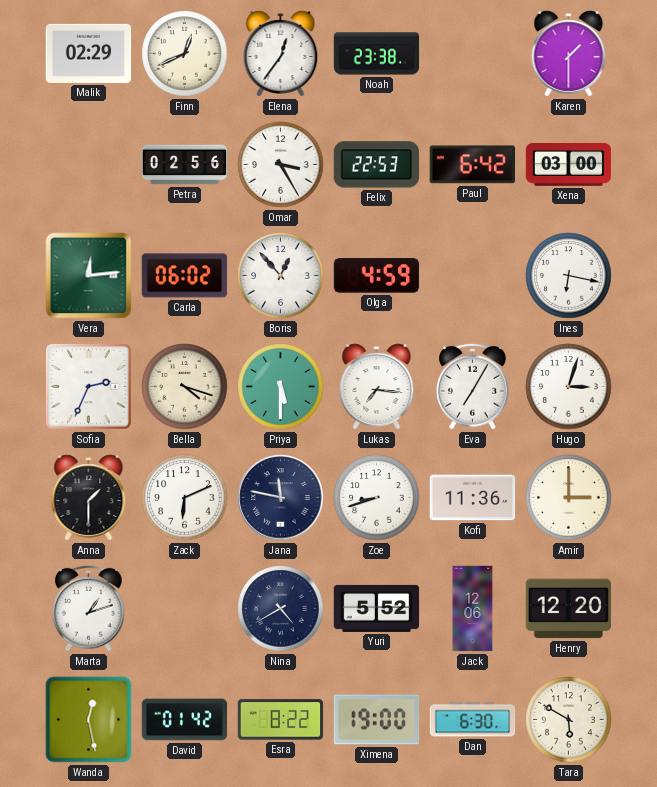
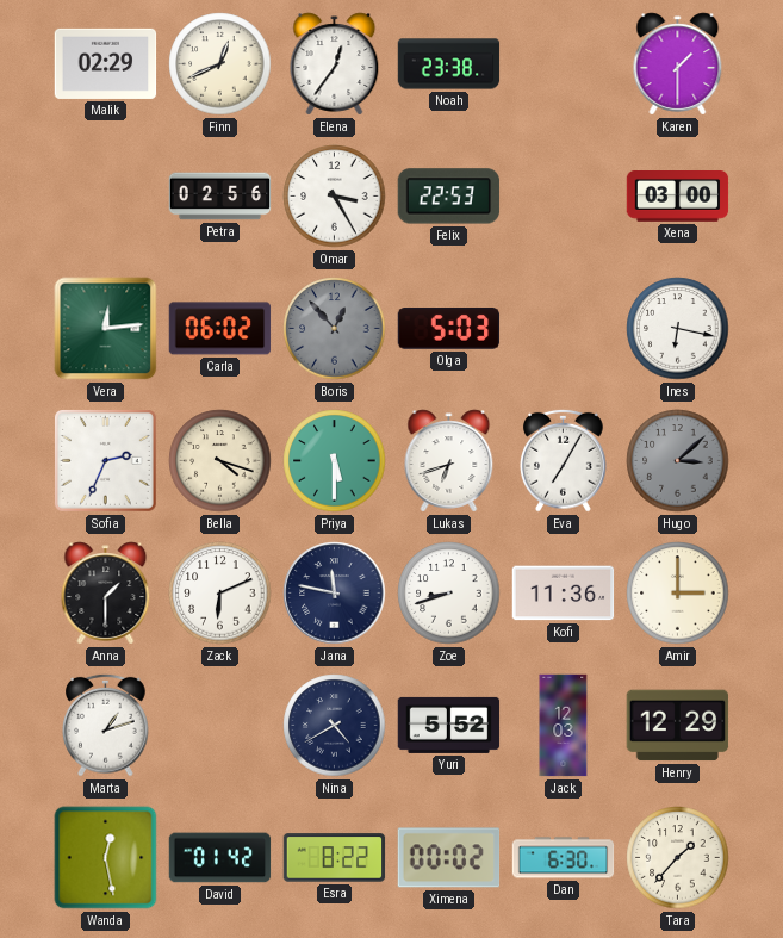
Paul: 6:42 -> none (472, 165)
Boris dial: white -> grey (335, 329)
Olga: 4:59 -> 5:03 (449, 329)
Lukas: 7:16 -> 6:42 (449, 461)
Hugo: 3:03 -> 3:08 (678, 461)
Hugo dial: white -> grey (678, 461)
Jack: 12:06 -> 12:03 (564, 726)
Henry: 12:20 -> 12:29 (678, 726)
Ximena: 19:00 -> 00:02 (449, 858)
Tara: 5:50 -> 1:37 (678, 858)
